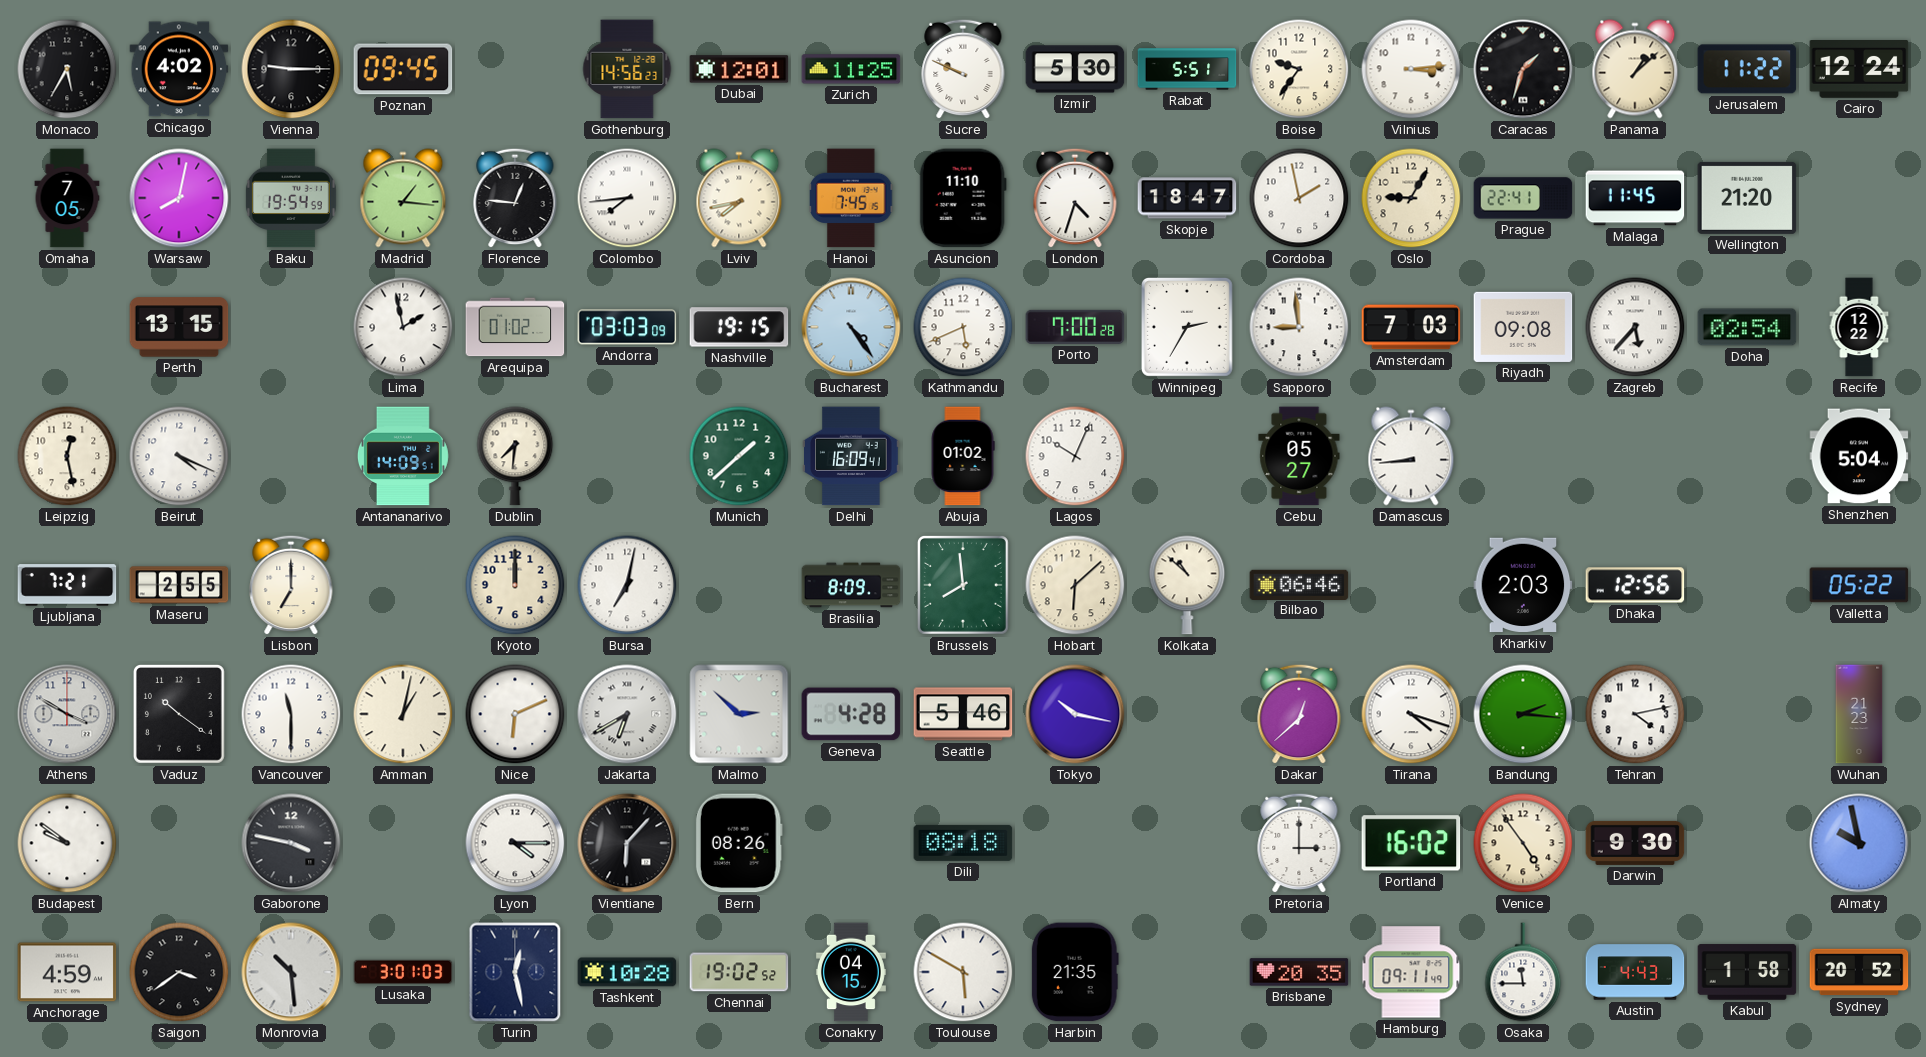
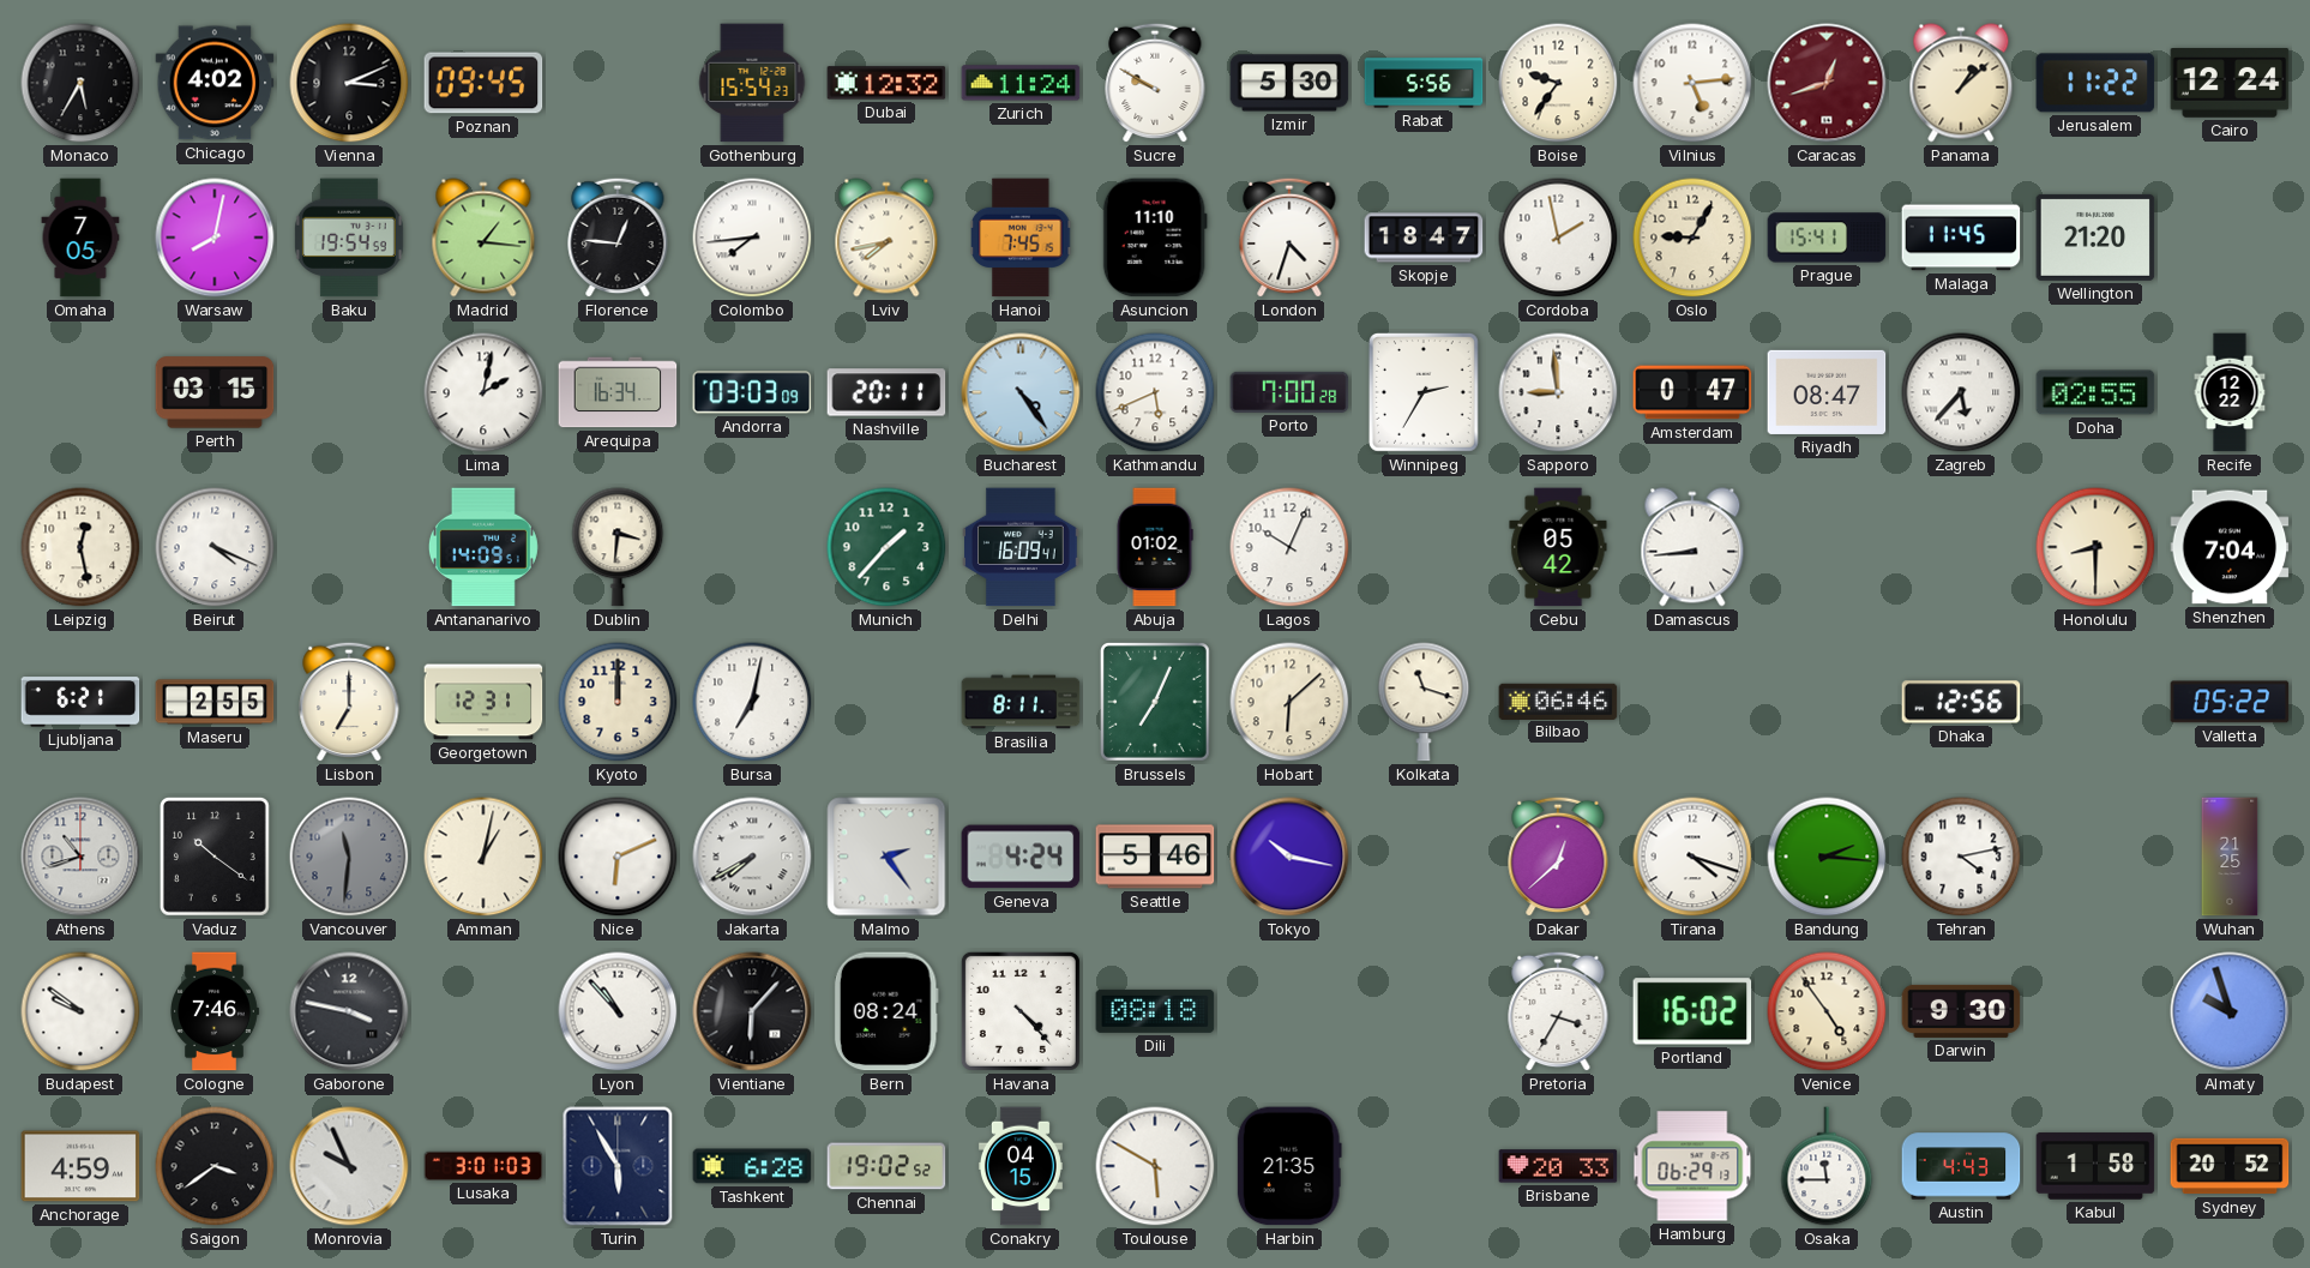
Vienna: 9:15 -> 3:11 (349, 83)
Gothenburg: 14:56 -> 15:54 (752, 83)
Dubai: 12:01 -> 12:32 (886, 83)
Zurich: 11:25 -> 11:24 (1021, 83)
Sucre: 9:49 -> 9:50 (1155, 83)
Rabat: 5:51 -> 5:56 (1424, 83)
Vilnius: 3:14 -> 5:14 (1692, 83)
Caracas: 1:33 -> 12:42 (1827, 83)
Caracas dial: black -> burgundy (1827, 83)
Prague: 22:41 -> 15:41 (1827, 238)
Perth: 13:15 -> 03:15 (215, 392)
Lima: 1:58 -> 2:02 (483, 392)
Arequipa: 01:02 -> 16:34 (618, 392)
Nashville: 19:15 -> 20:11 (886, 392)
Amsterdam: 7:03 -> 0:47 (1692, 392)
Riyadh: 09:08 -> 08:47 (1827, 392)
Doha: 02:54 -> 02:55 (2095, 392)
Dublin: 7:31 -> 3:31 (618, 547)
Munich: 1:38 -> 1:37 (886, 547)
Cebu: 05:27 -> 05:42 (1558, 547)
Honolulu: none -> 8:30 (2095, 547)
Shenzhen: 5:04 -> 7:04 (2230, 547)
Ljubljana: 7:21 -> 6:21 (80, 702)
Georgetown: none -> 12:31 (483, 702)
Brasilia: 8:09 -> 8:11 (1021, 702)
Brussels: 7:59 -> 7:04 (1155, 702)
Kolkata: 10:52 -> 11:18 (1424, 702)
Kharkiv: 2:03 -> none (1523, 585)
Athens: 3:50 -> 10:42 (80, 857)
Vancouver: 11:30 -> 11:31 (349, 857)
Vancouver dial: white -> grey (349, 857)
Jakarta: 6:40 -> 7:40 (752, 857)
Malmo: 2:52 -> 2:24 (886, 857)
Geneva: 4:28 -> 4:24 (1021, 857)
Wuhan: 21:23 -> 21:25 (2230, 857)
Cologne: none -> 7:46 (215, 1011)
Lyon: 4:15 -> 10:53 (618, 1011)
Bern: 08:26 -> 08:24 (886, 1011)
Havana: none -> 4:23 (1021, 1011)
Pretoria: 3:00 -> 3:35 (1558, 1011)
Almaty: 9:58 -> 9:57 (2230, 1011)
Monrovia: 10:29 -> 9:56 (349, 1166)
Turin: 12:28 -> 5:55 (618, 1166)
Tashkent: 10:28 -> 6:28 (752, 1166)
Brisbane: 20:35 -> 20:33 (1558, 1166)
Hamburg: 09:11 -> 06:29 (1692, 1166)
